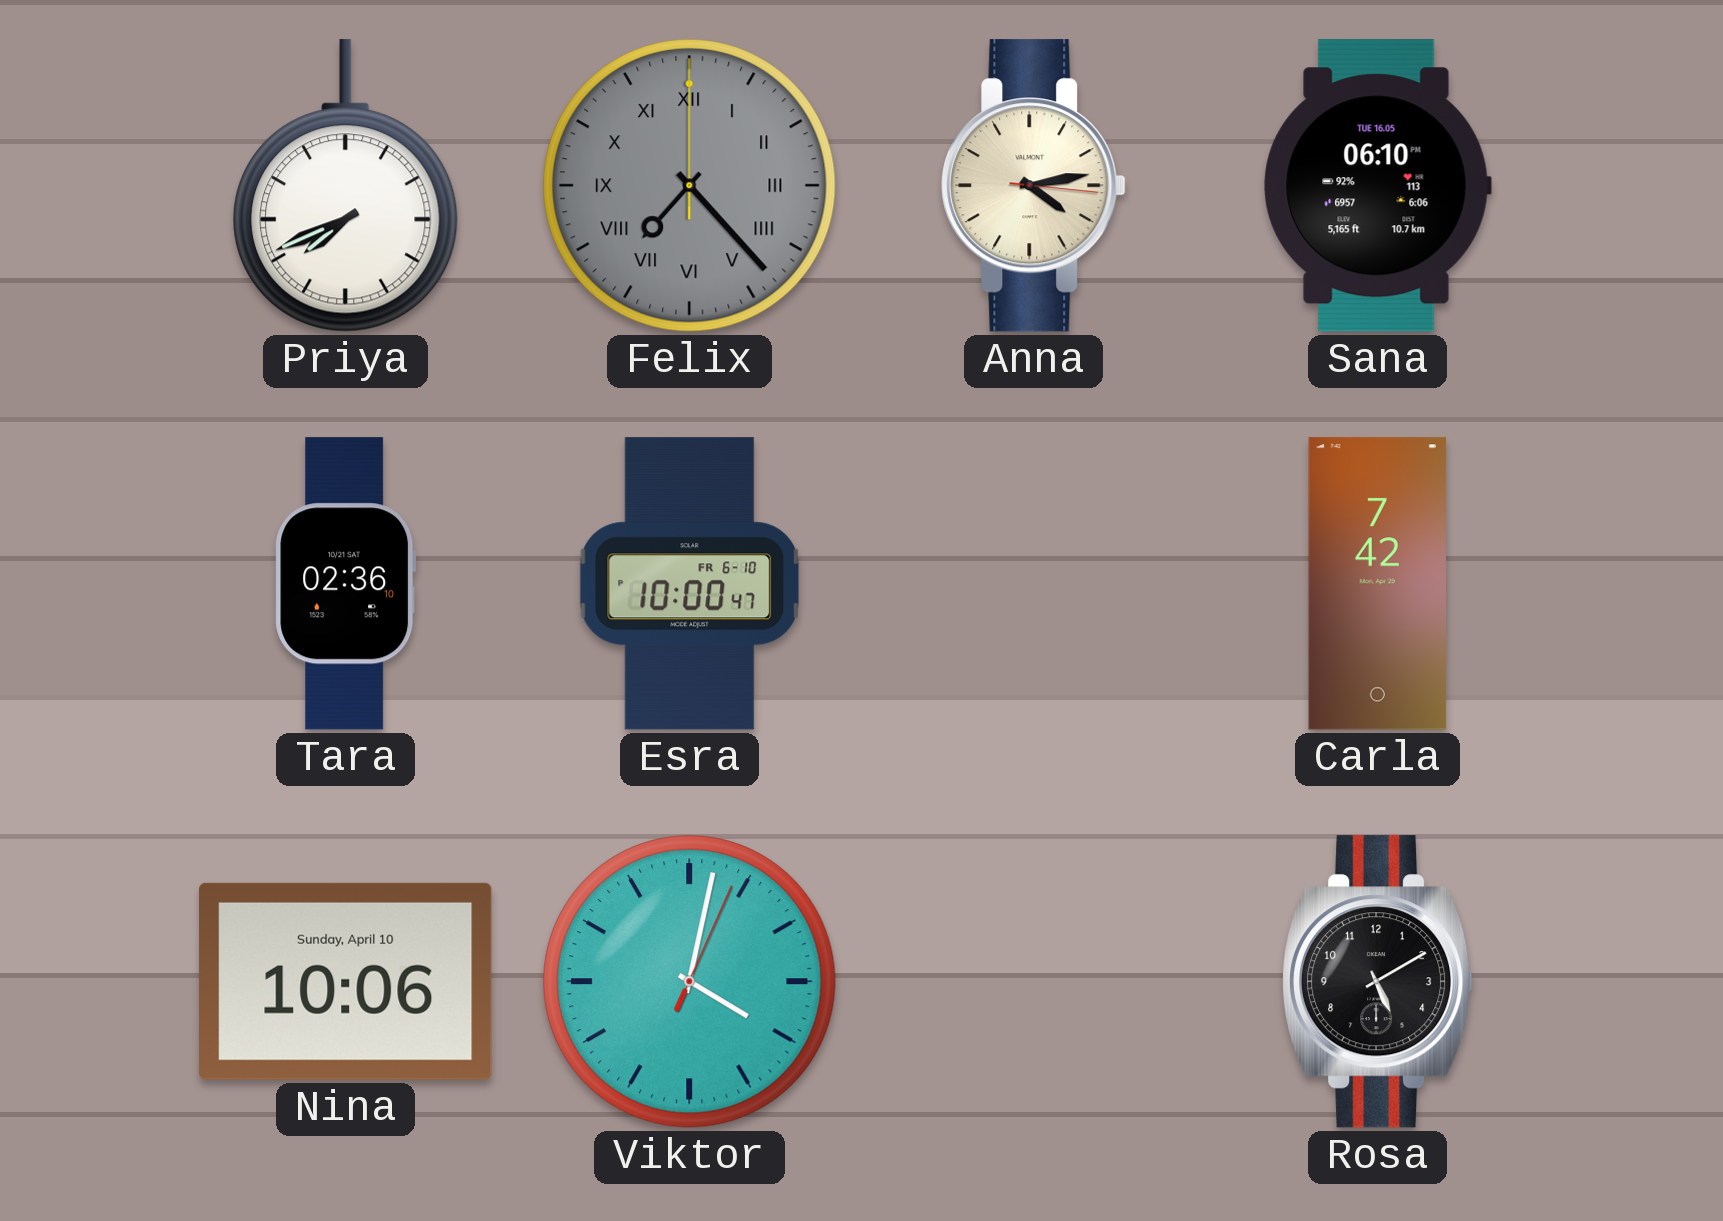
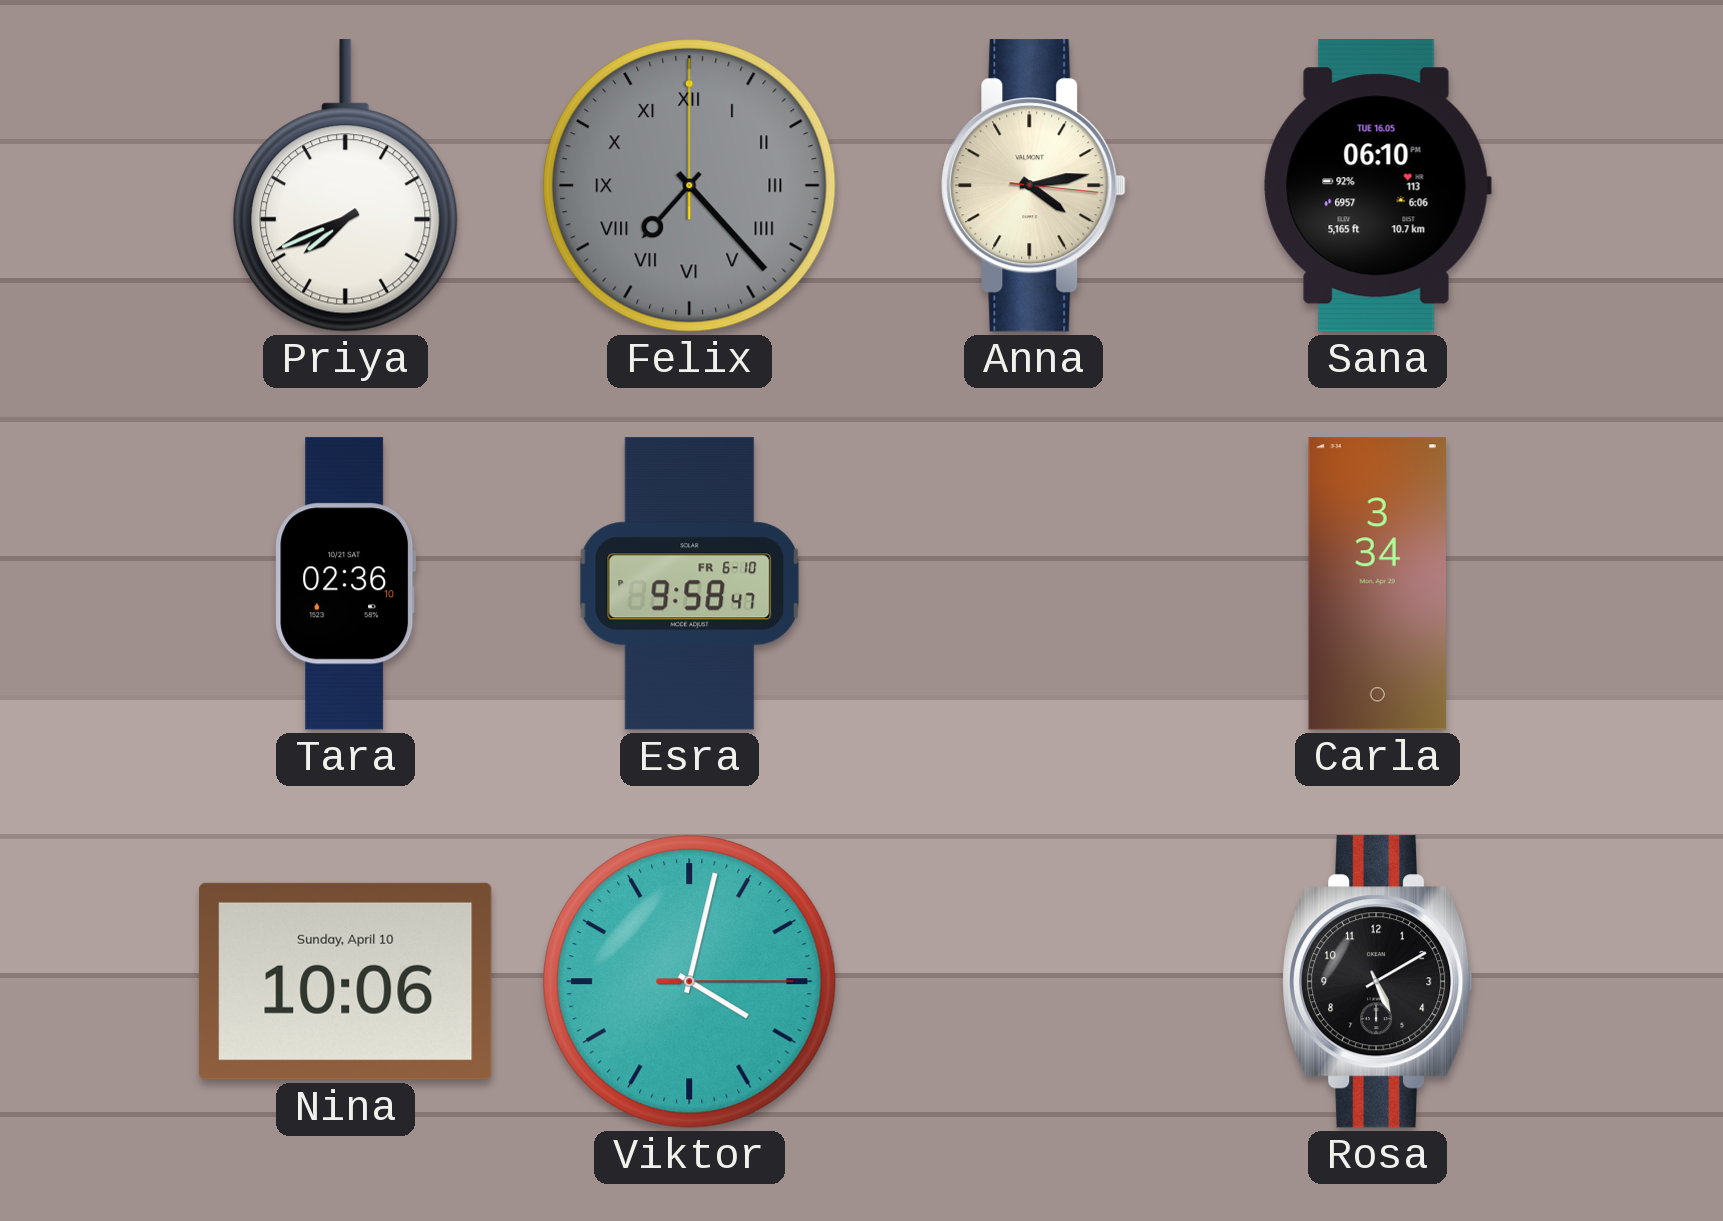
Esra: 10:00 -> 9:58 (690, 584)
Carla: 7:42 -> 3:34 (1377, 584)
Viktor: 4:02:04 -> 4:02:15 (690, 982)
